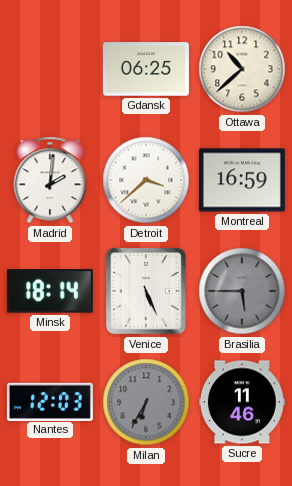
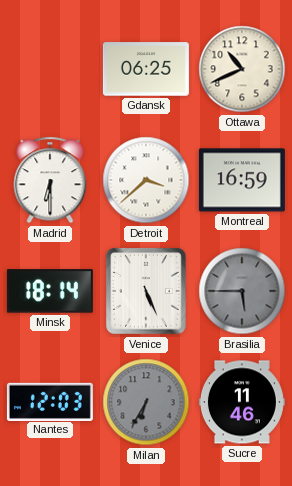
Ottawa: 10:38 -> 10:41 (242, 69)
Madrid: 2:01 -> 6:30 (50, 180)
